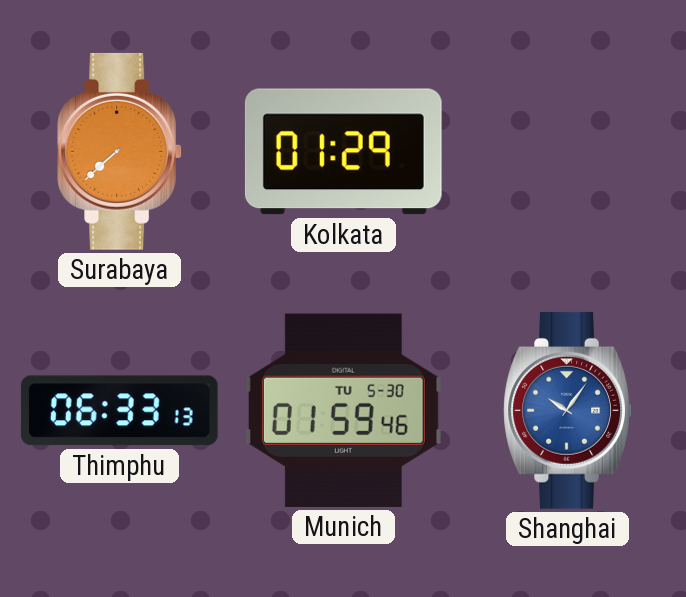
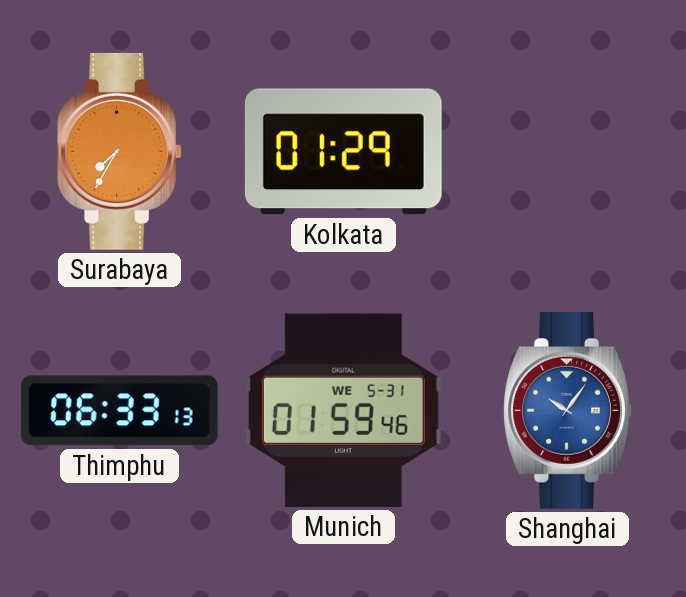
Surabaya: 7:38 -> 7:35 (120, 151)
Munich date: TU 5-30 -> WE 5-31 (343, 410)
